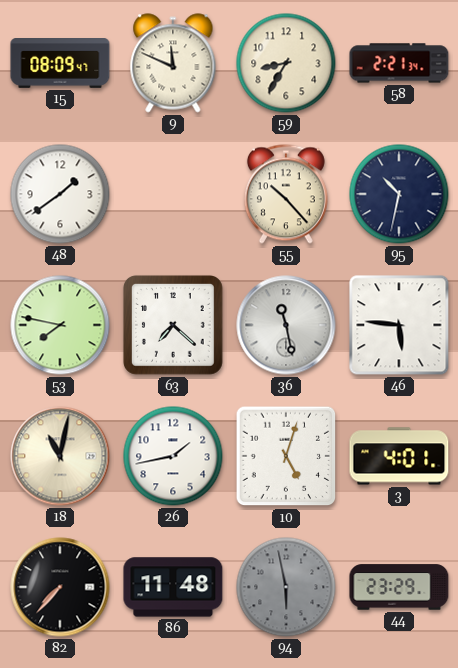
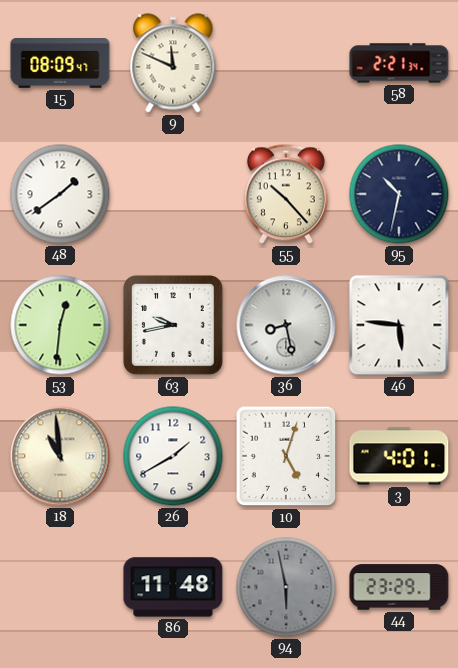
59: 8:35 -> none (286, 63)
53: 7:47 -> 12:31 (60, 325)
63: 7:22 -> 9:43 (173, 325)
36: 11:28 -> 8:28 (286, 325)
18: 11:02 -> 10:59 (60, 456)
26: 1:43 -> 1:40 (173, 456)
82: 7:37 -> none (60, 587)
